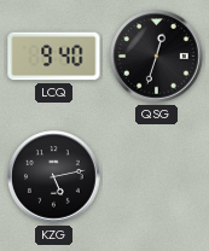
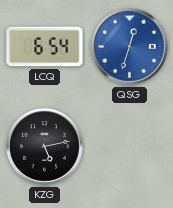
LCQ: 9:40 -> 6:54 (45, 47)
QSG dial: black -> blue (130, 47)
